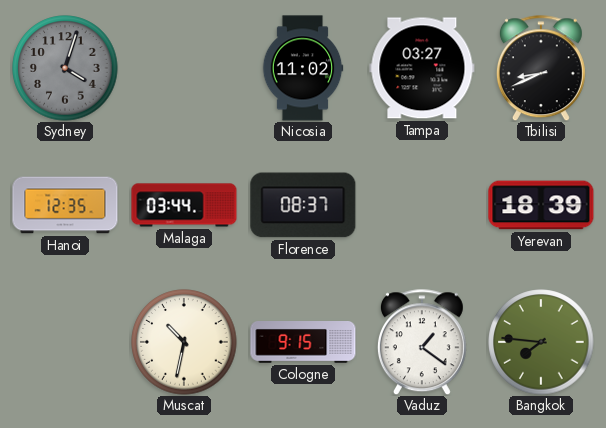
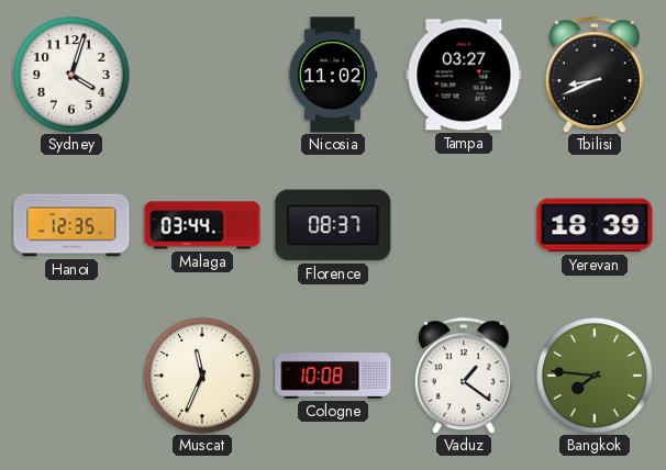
Sydney dial: grey -> white (71, 75)
Muscat: 10:32 -> 11:34 (202, 376)
Cologne: 9:15 -> 10:08 (333, 377)
